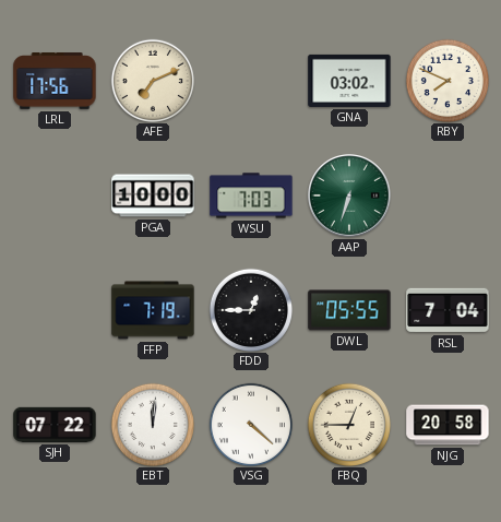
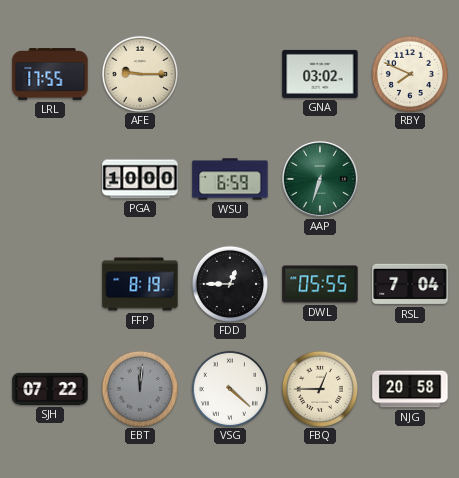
LRL: 17:56 -> 17:55 (50, 74)
AFE: 7:11 -> 9:15 (139, 73)
WSU: 7:03 -> 6:59 (230, 179)
FFP: 7:19 -> 8:19 (140, 284)
EBT dial: white -> grey (139, 388)
